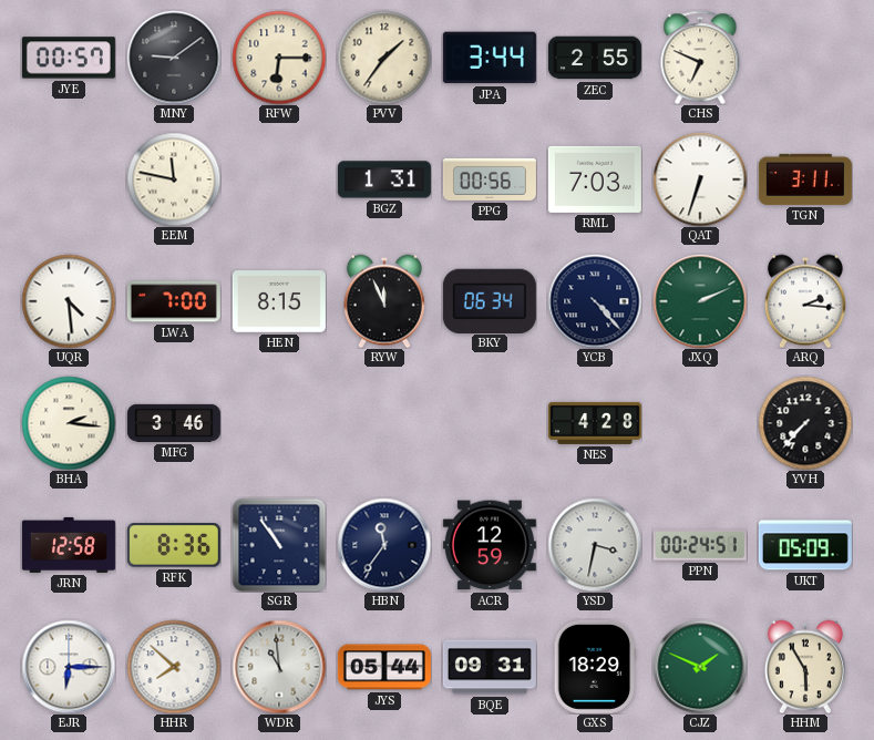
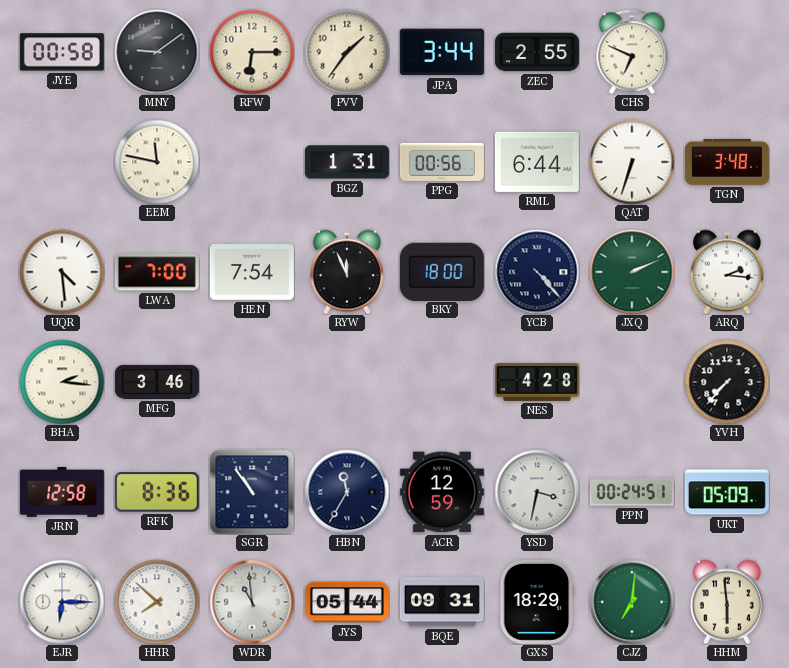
JYE: 00:57 -> 00:58 (62, 52)
RML: 7:03 -> 6:44 (537, 162)
TGN: 3:11 -> 3:48 (727, 162)
HEN: 8:15 -> 7:54 (252, 273)
BKY: 06:34 -> 18:00 (442, 271)
HBN: 11:36 -> 11:35 (347, 492)
CJZ: 1:49 -> 7:01 (632, 602)
HHM: 5:55 -> 5:59 (727, 602)
